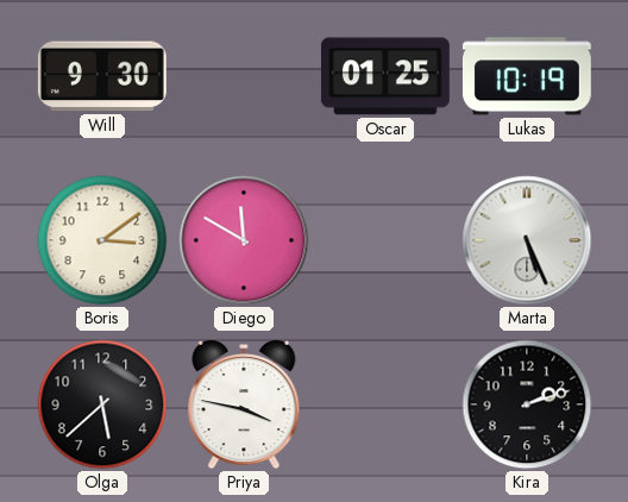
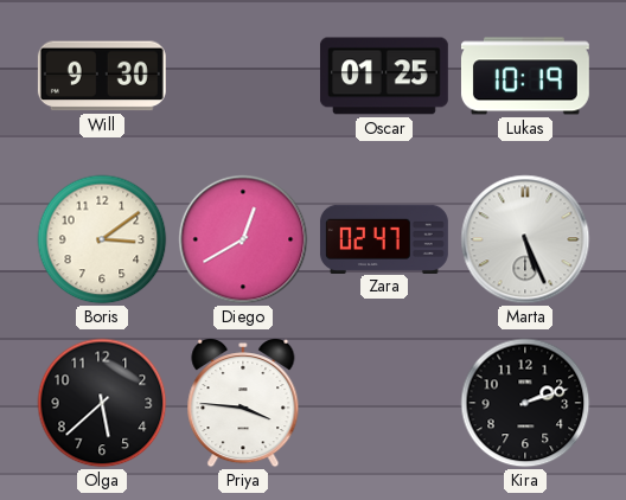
Diego: 11:50 -> 12:40 (243, 239)
Zara: none -> 02:47 (384, 238)
Priya: 3:47 -> 3:46 (243, 404)
